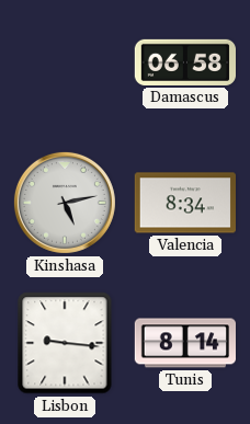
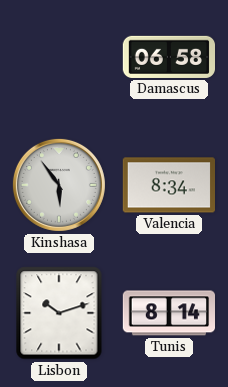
Kinshasa: 5:13 -> 5:54 (59, 185)
Lisbon: 9:16 -> 10:12 (59, 313)
